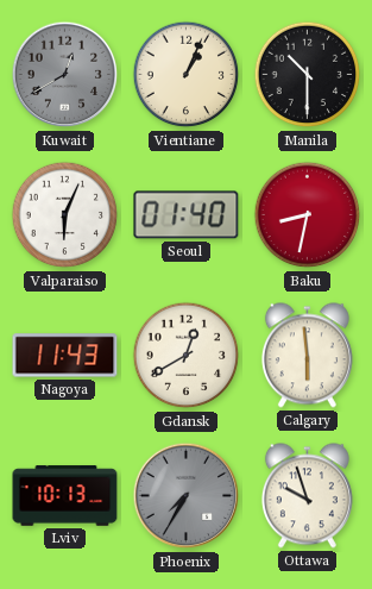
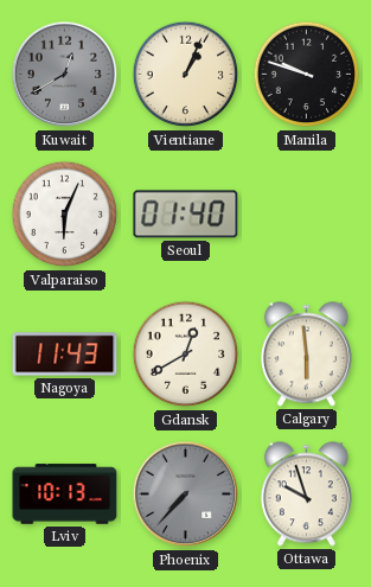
Manila: 10:30 -> 9:48 (307, 75)
Baku: 8:32 -> none (308, 215)
Phoenix: 7:35 -> 7:37 (186, 495)
